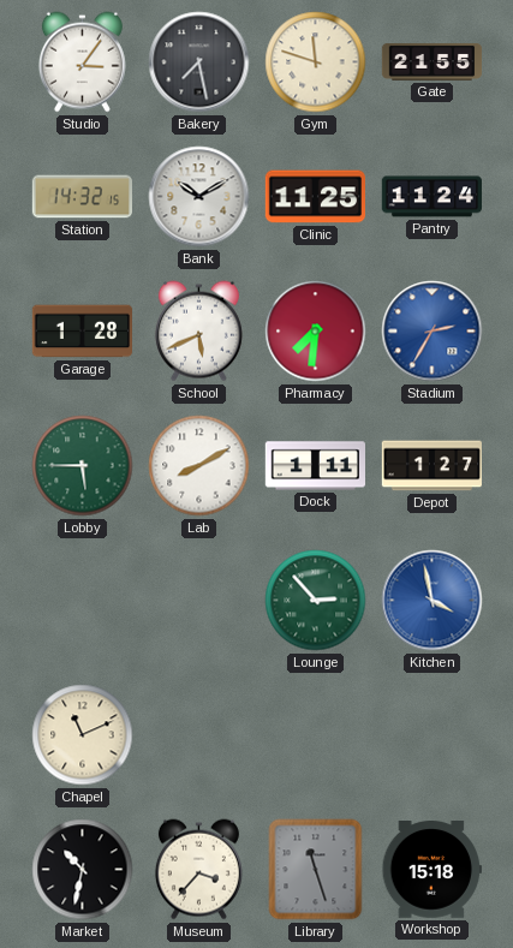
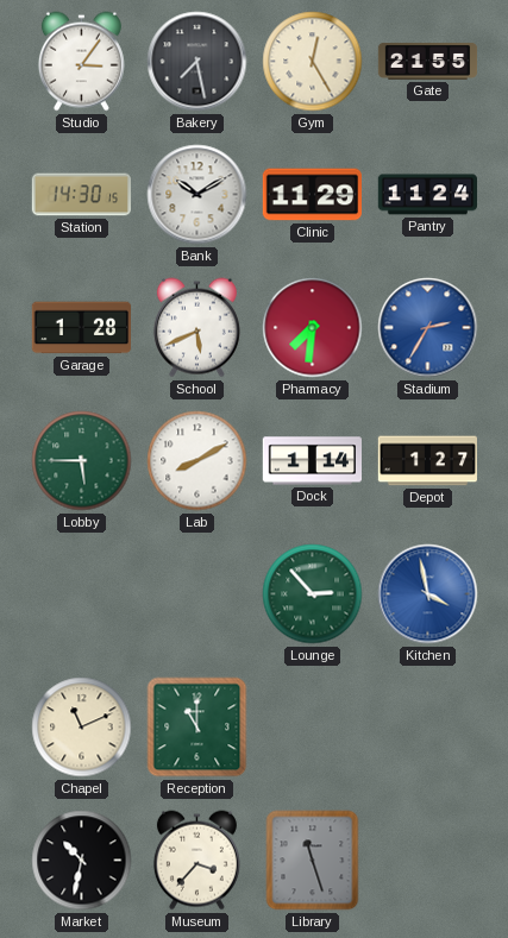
Gym: 11:48 -> 12:25 (313, 62)
Station: 14:32 -> 14:30 (82, 195)
Clinic: 11:25 -> 11:29 (312, 195)
Dock: 1:11 -> 1:14 (312, 461)
Reception: none -> 11:00 (197, 728)
Workshop: 15:18 -> none (431, 870)
